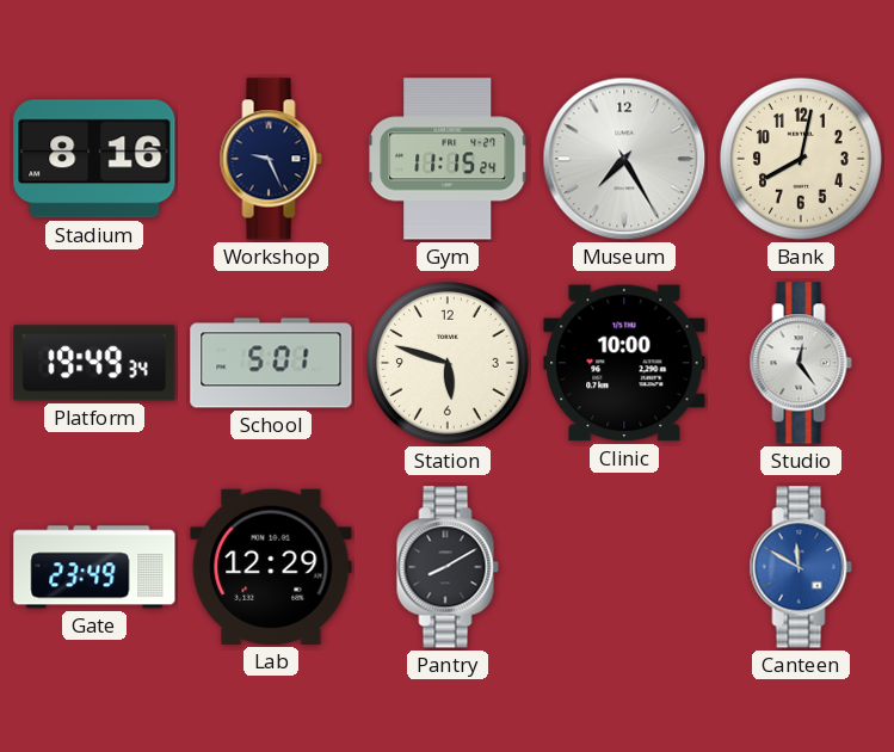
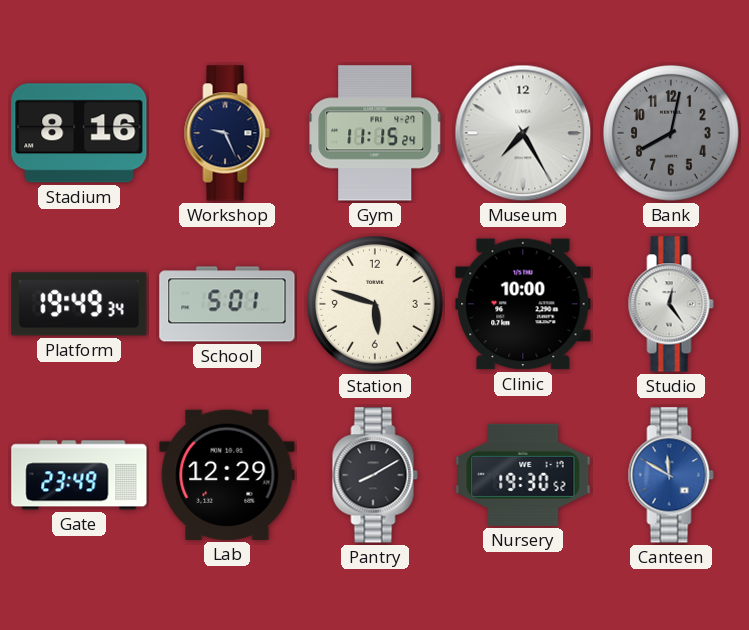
Bank dial: cream -> grey (672, 134)
Nursery: none -> 19:30 (523, 475)
